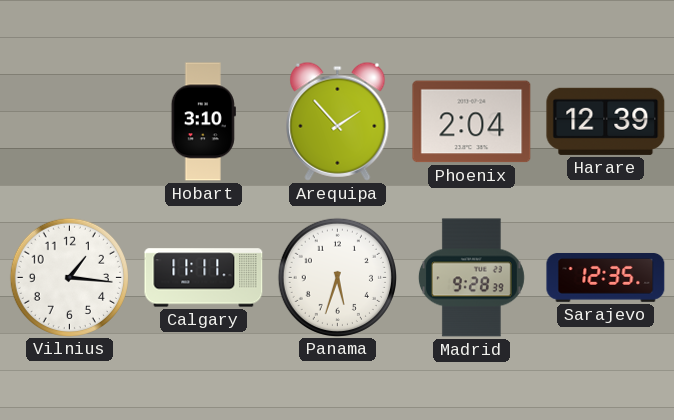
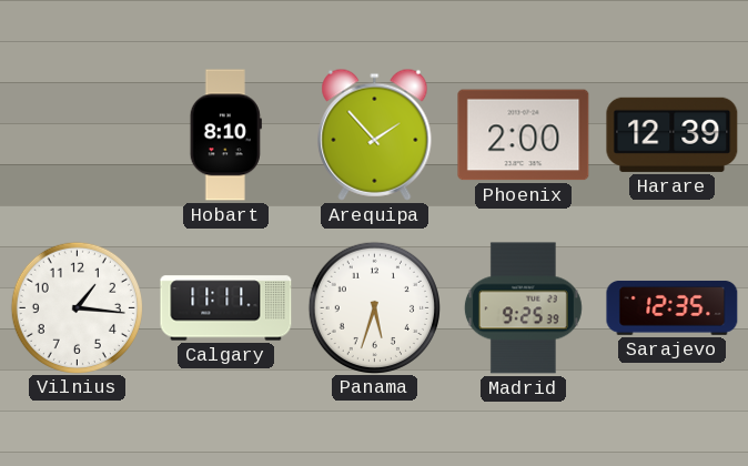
Hobart: 3:10 -> 8:10 (225, 135)
Phoenix: 2:04 -> 2:00 (524, 135)
Madrid: 9:28 -> 9:25 (523, 308)
